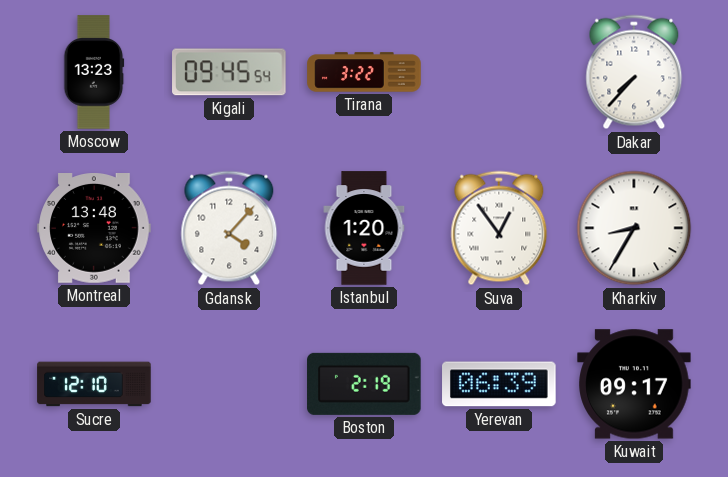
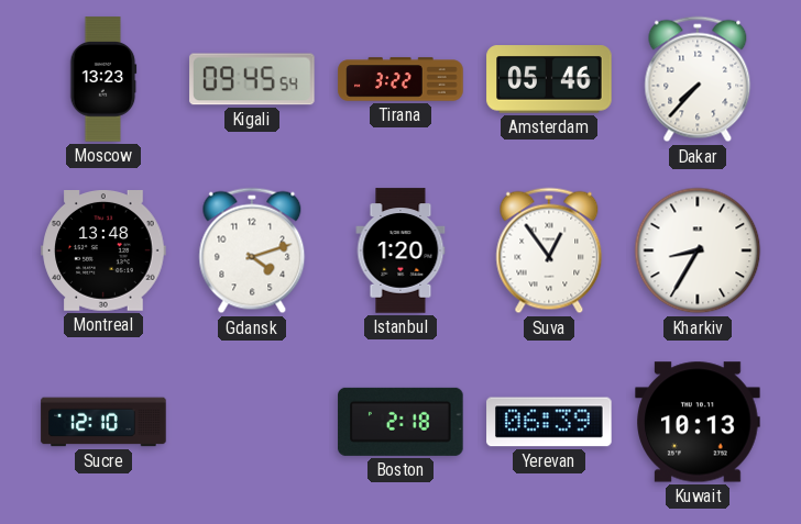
Amsterdam: none -> 05:46 (549, 79)
Gdansk: 4:07 -> 4:12 (252, 250)
Boston: 2:19 -> 2:18 (401, 422)
Kuwait: 09:17 -> 10:13 (698, 422)
